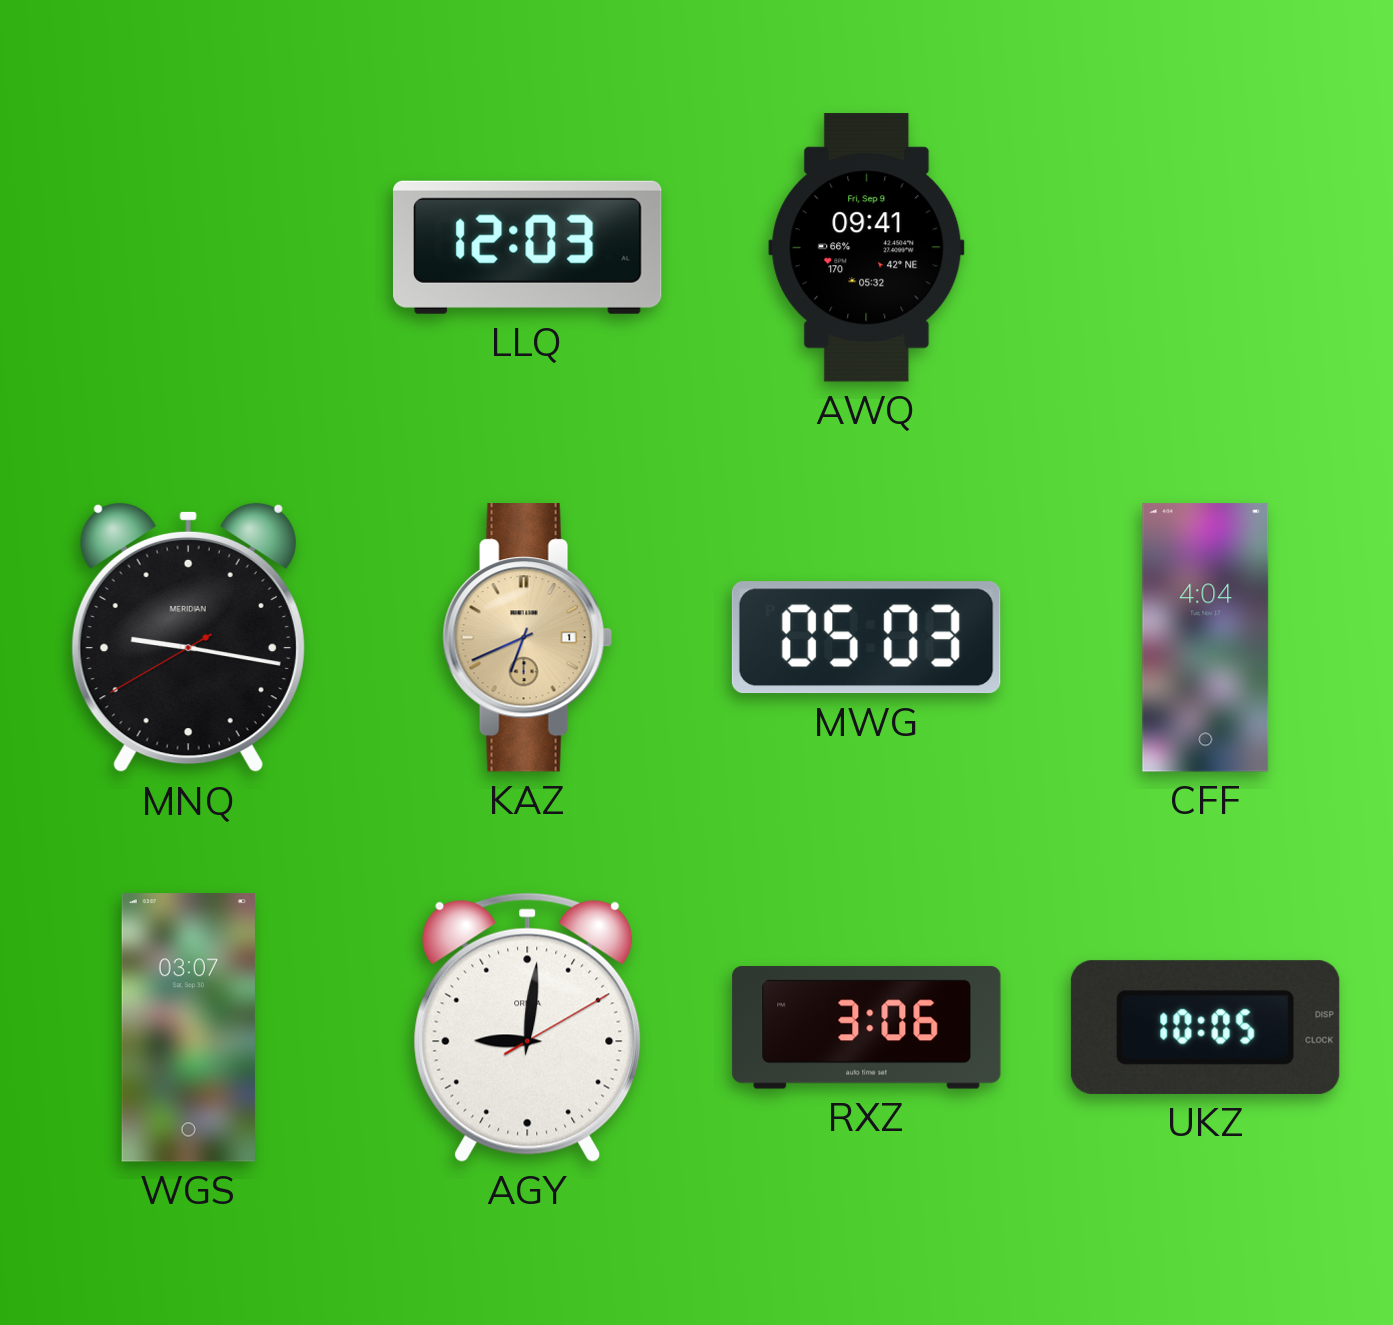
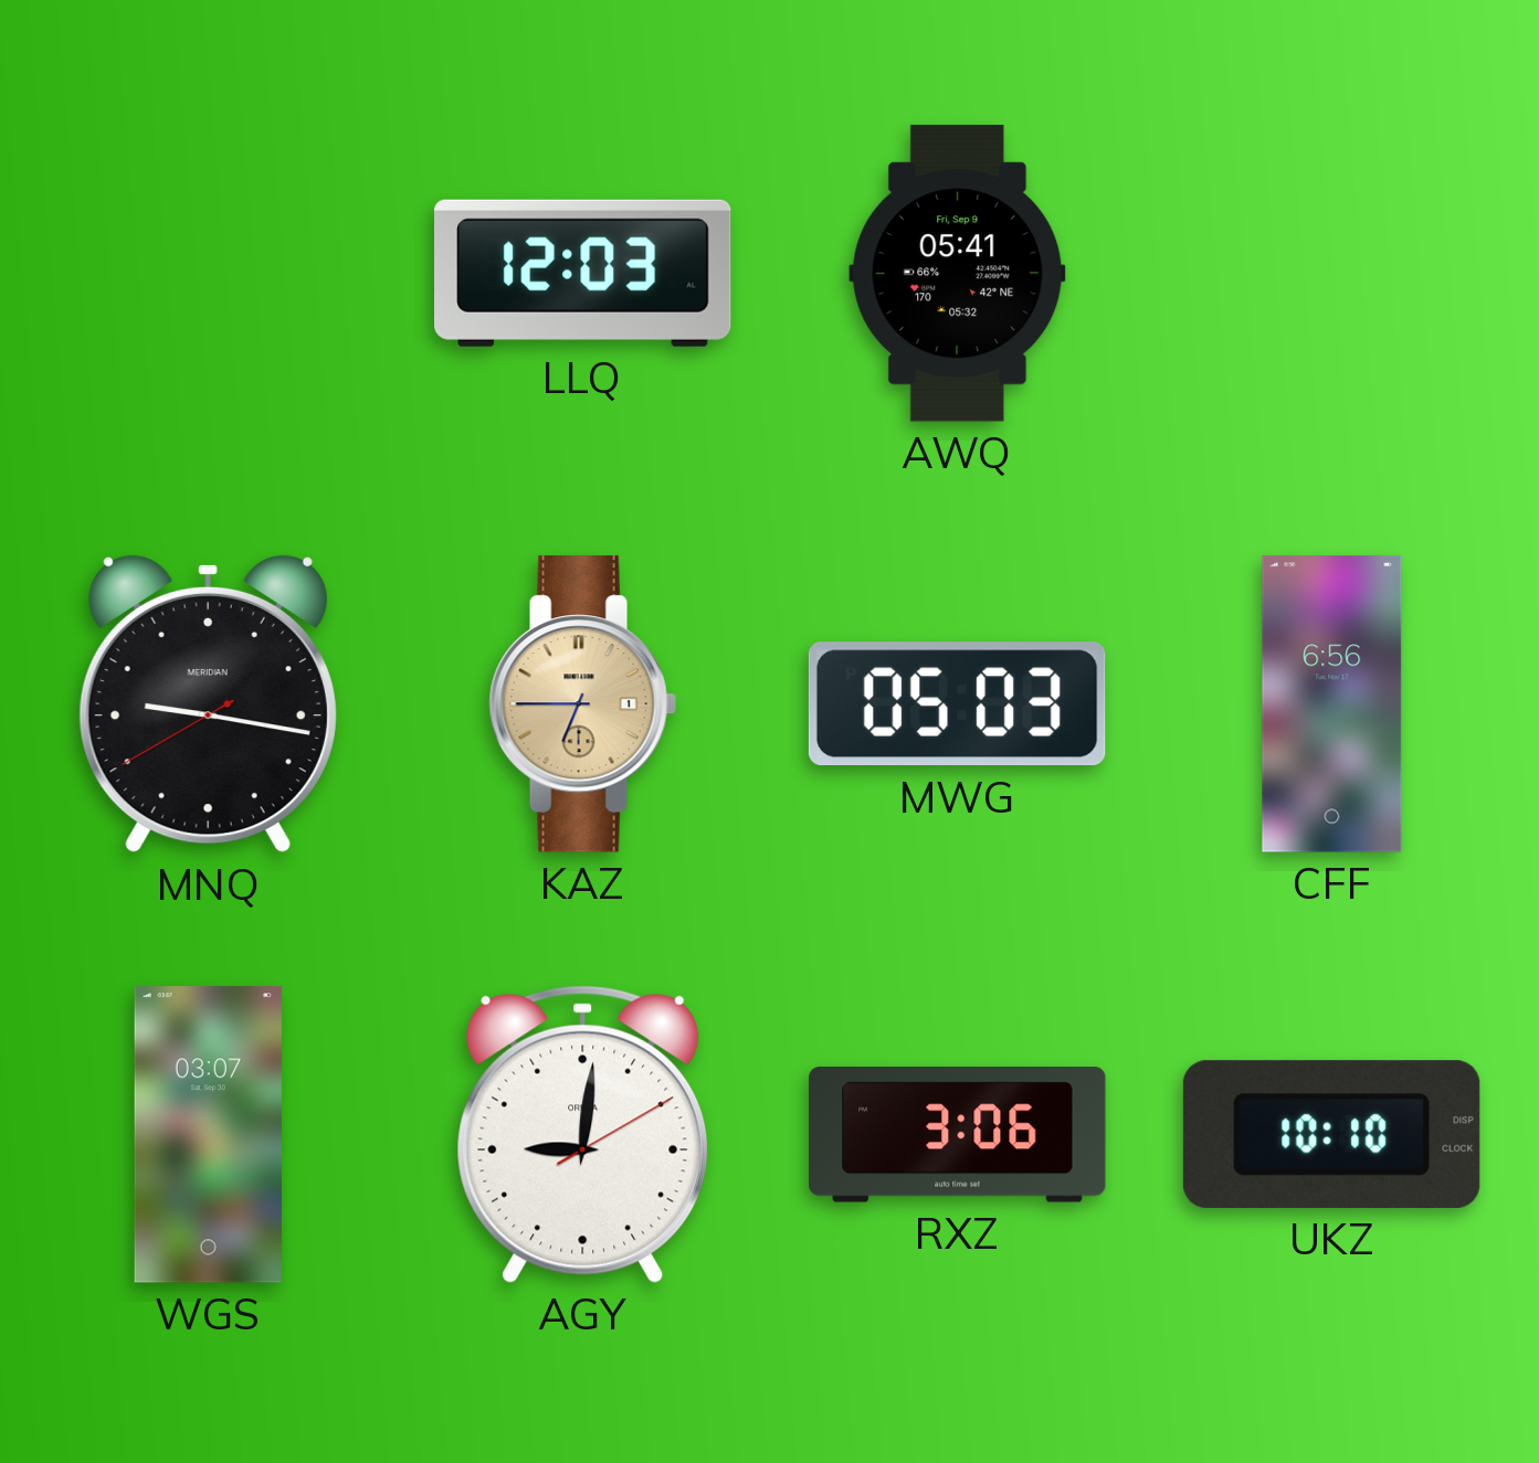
AWQ: 09:41 -> 05:41 (958, 274)
KAZ: 6:41 -> 6:45 (582, 704)
CFF: 4:04 -> 6:56 (1332, 704)
UKZ: 10:05 -> 10:10 (1331, 1134)
